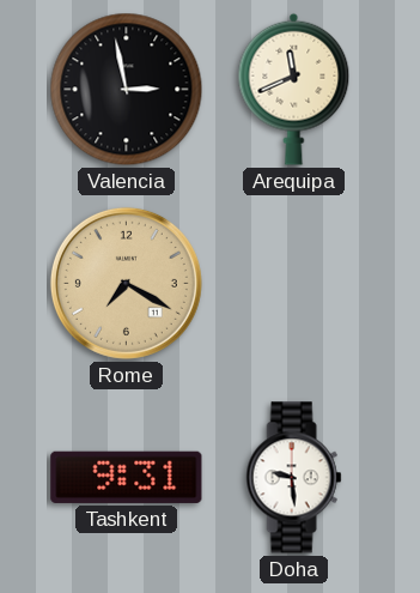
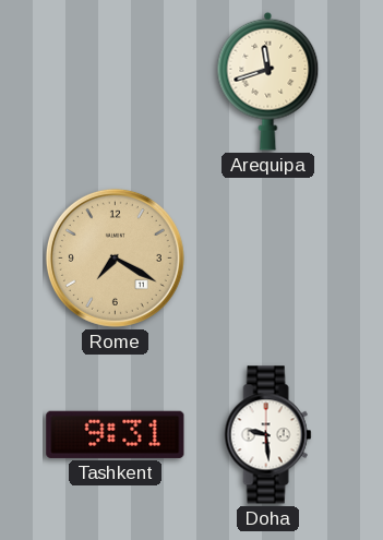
Valencia: 2:58 -> none (127, 90)
Arequipa: 11:41 -> 11:42 (268, 81)
